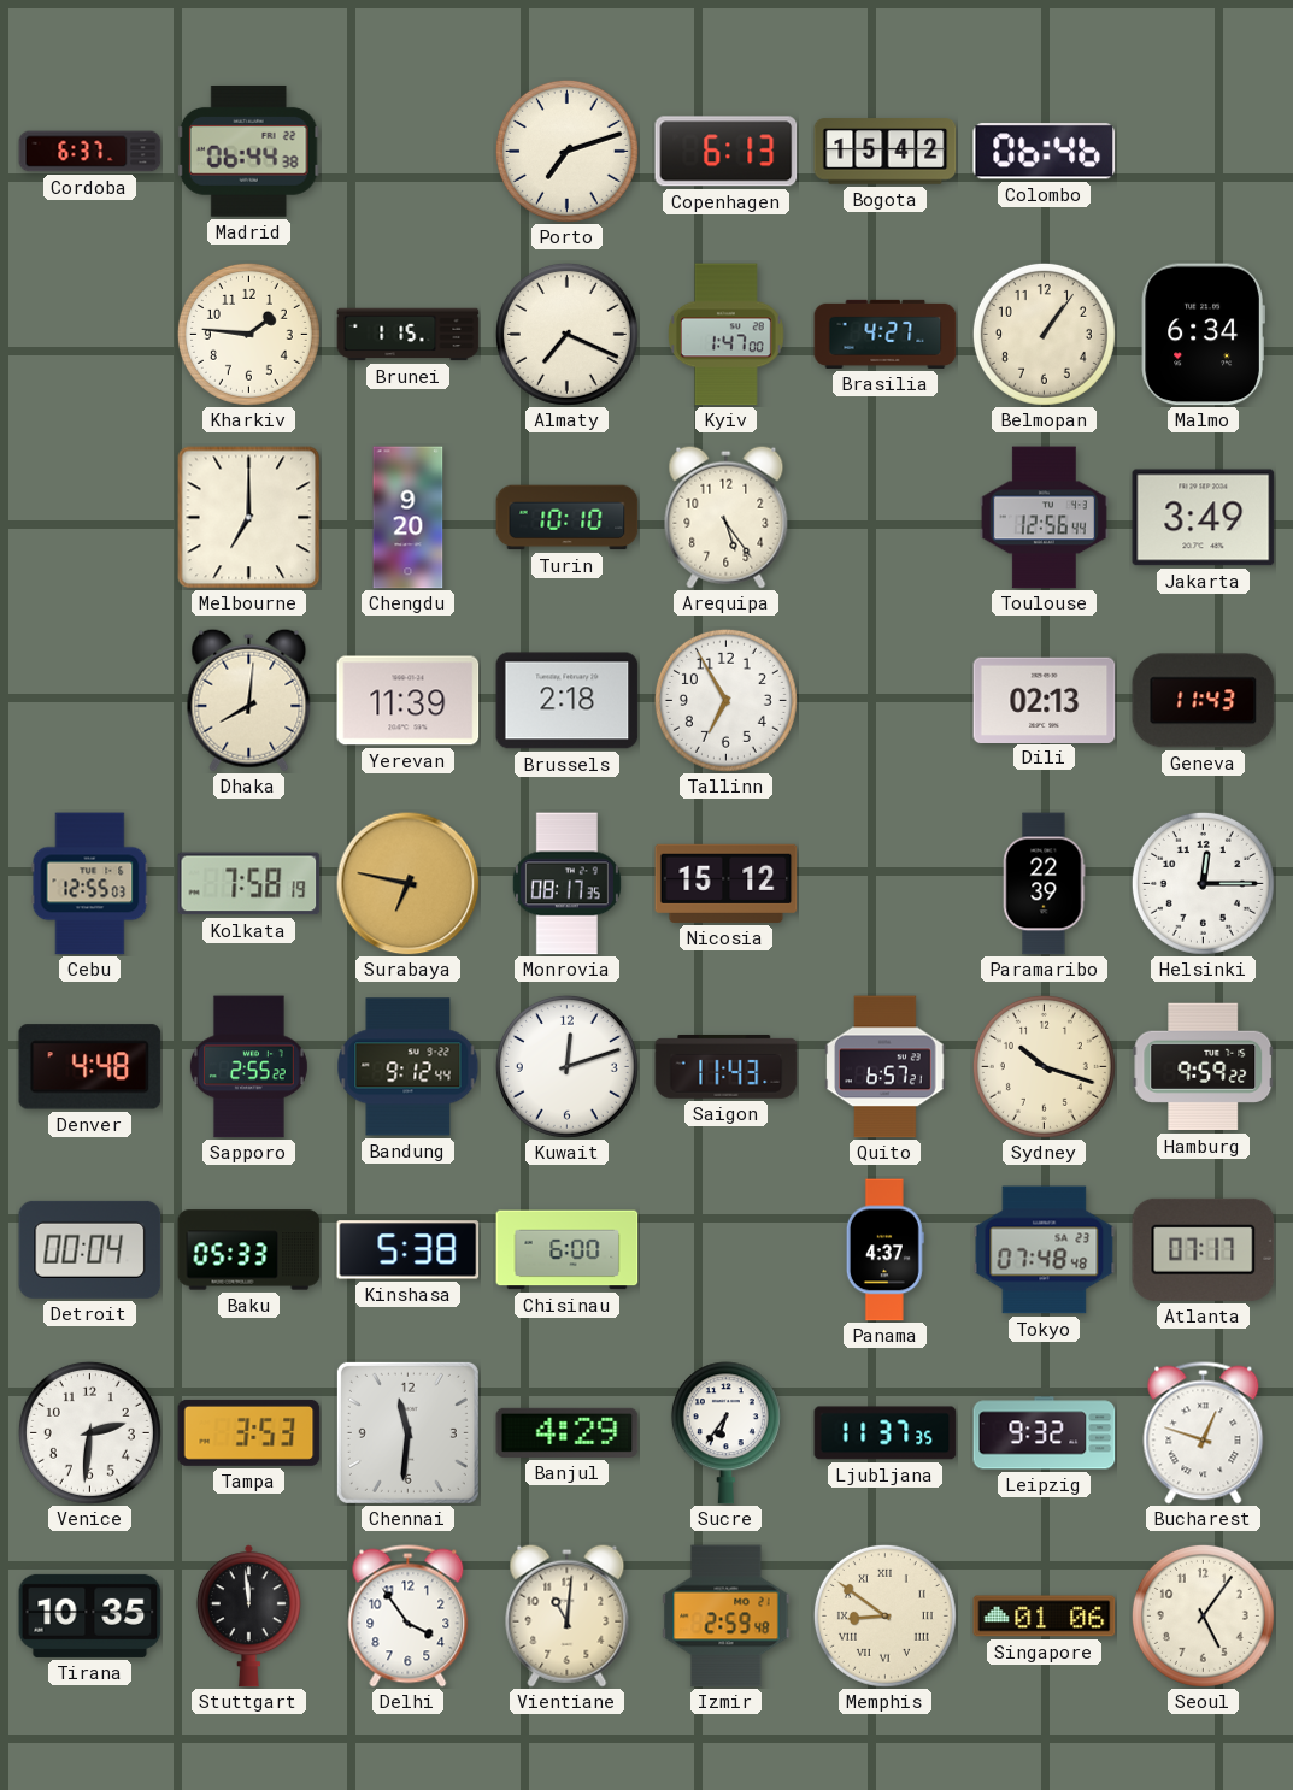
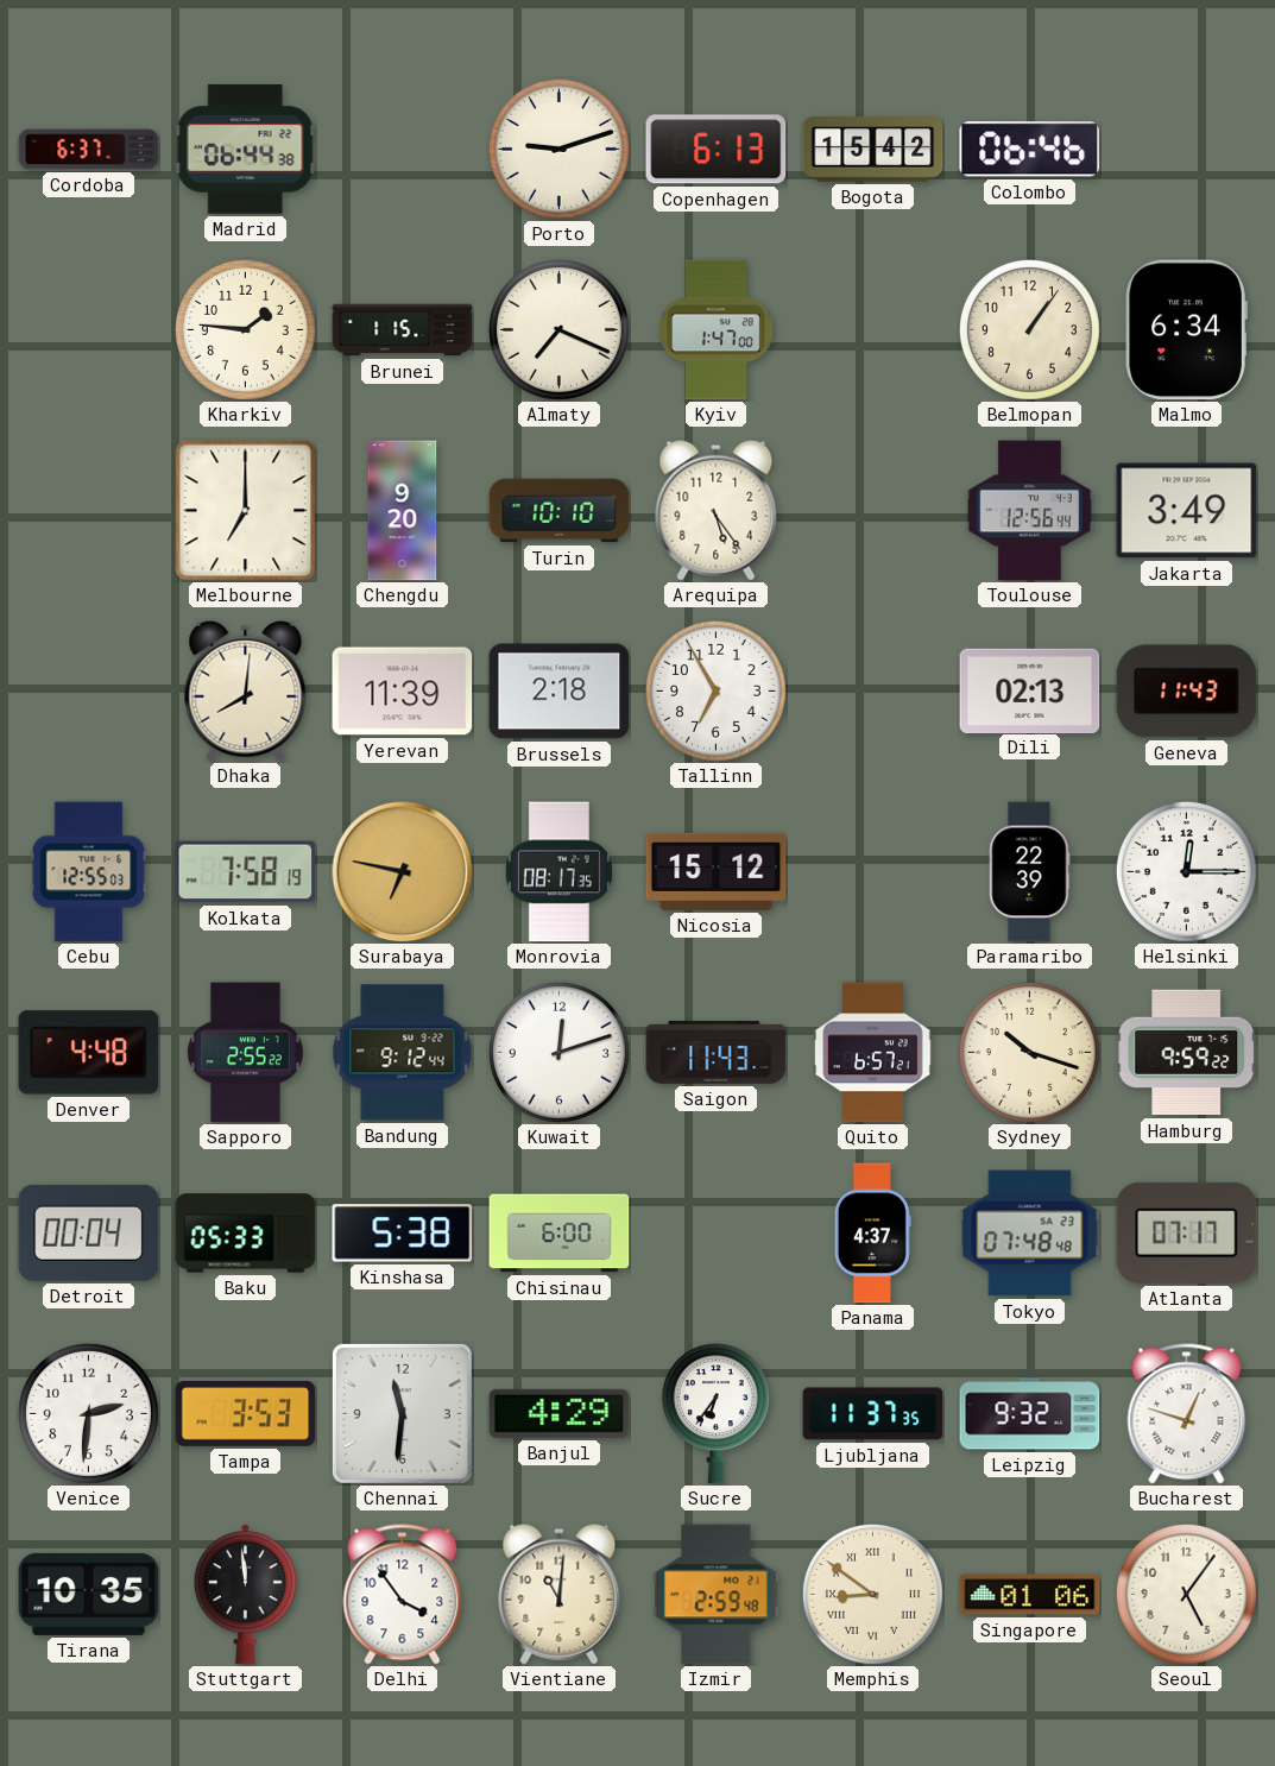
Porto: 7:12 -> 9:12 (558, 149)
Brasilia: 4:27 -> none (886, 334)
